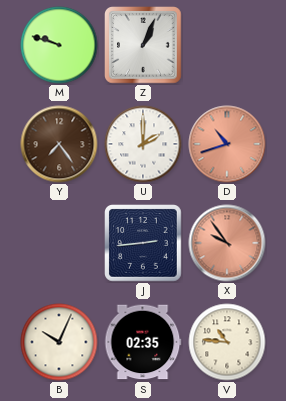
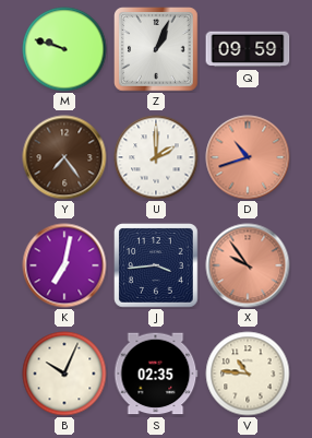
Q: none -> 09:59 (248, 49)
K: none -> 7:02 (64, 265)
J: 2:44 -> 3:44 (157, 267)
